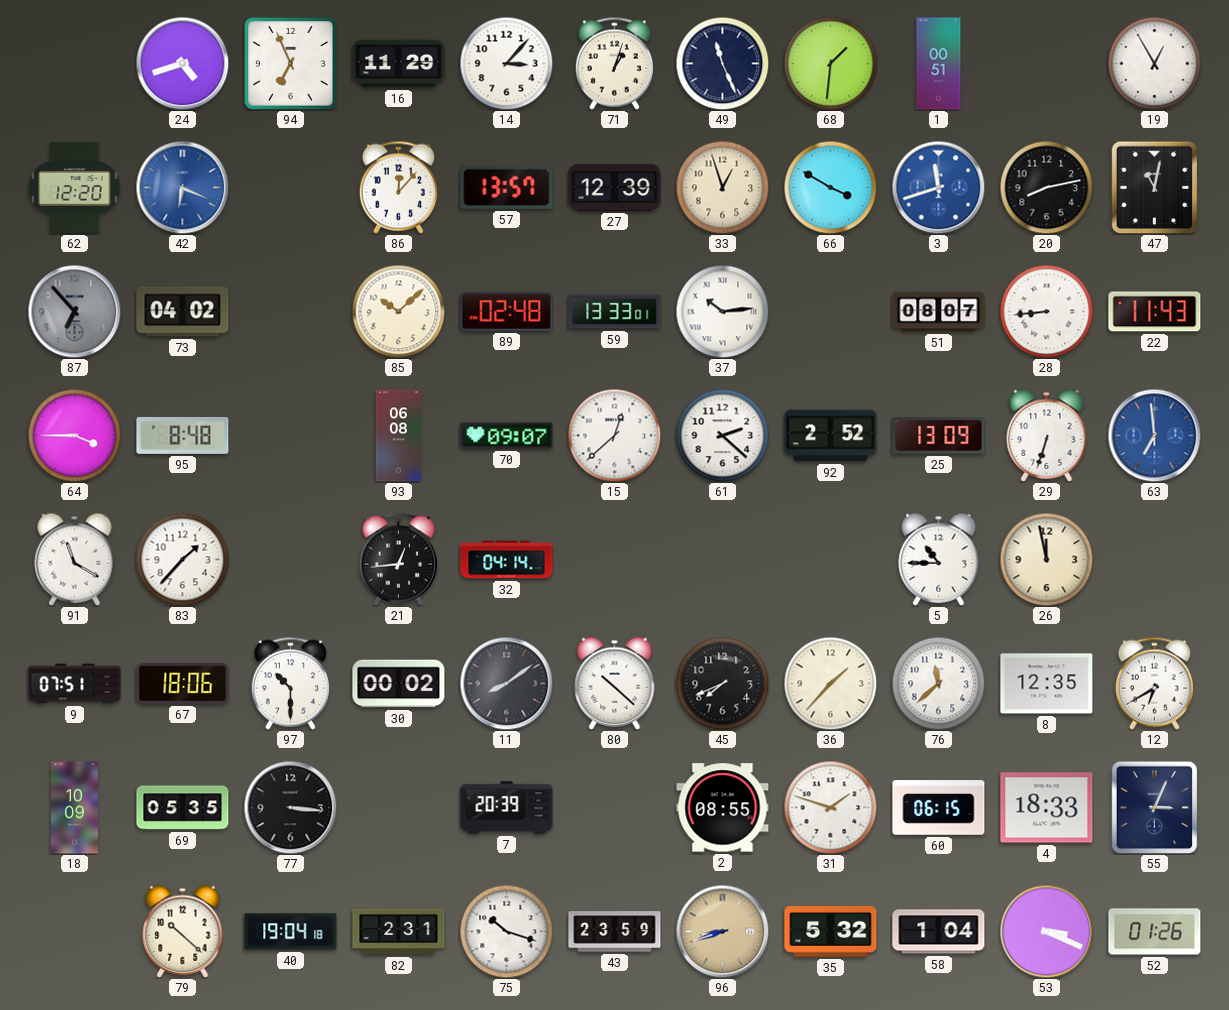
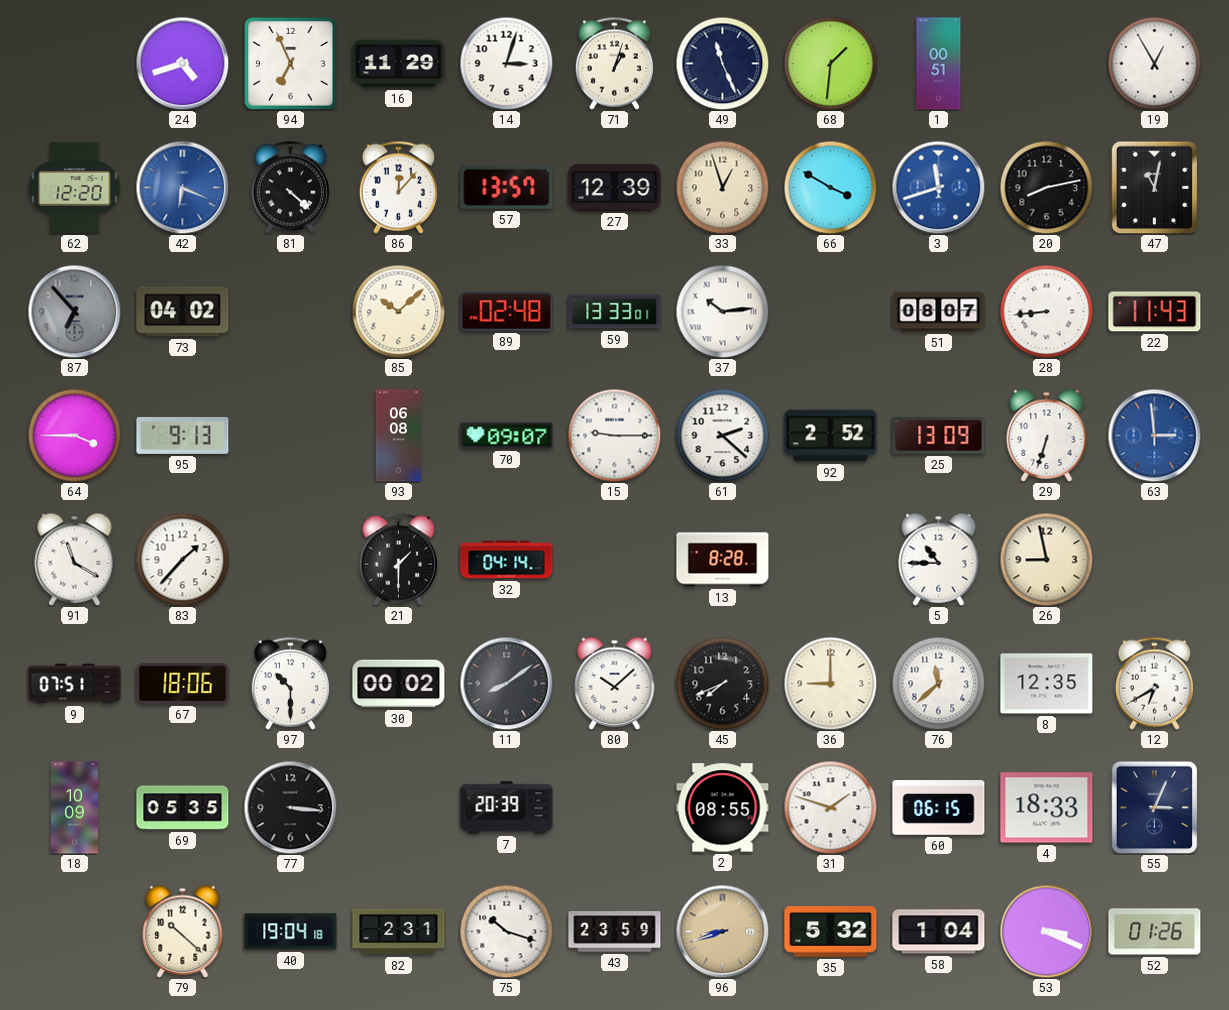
14: 3:07 -> 3:03 (506, 63)
81: none -> 4:22 (290, 187)
95: 8:48 -> 9:13 (183, 435)
15: 12:38 -> 9:15 (614, 435)
63: 6:59 -> 2:59 (1154, 435)
21: 12:44 -> 1:30 (398, 559)
13: none -> 8:28 (723, 560)
26: 11:58 -> 8:58 (1046, 559)
80: 10:22 -> 10:08 (615, 683)
36: 1:37 -> 9:00 (830, 683)
